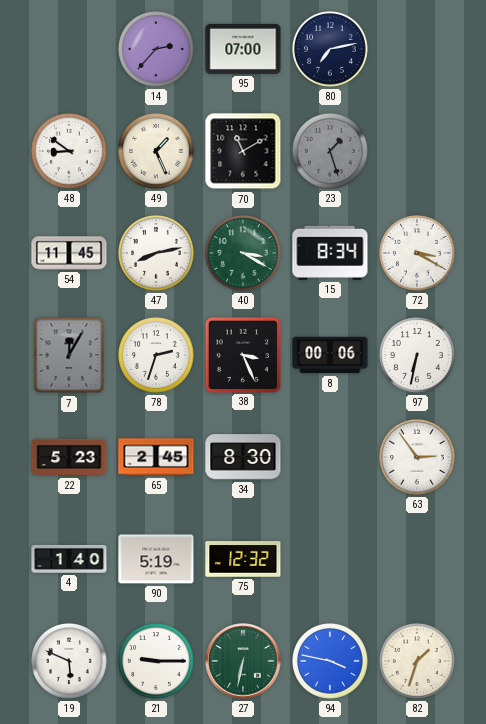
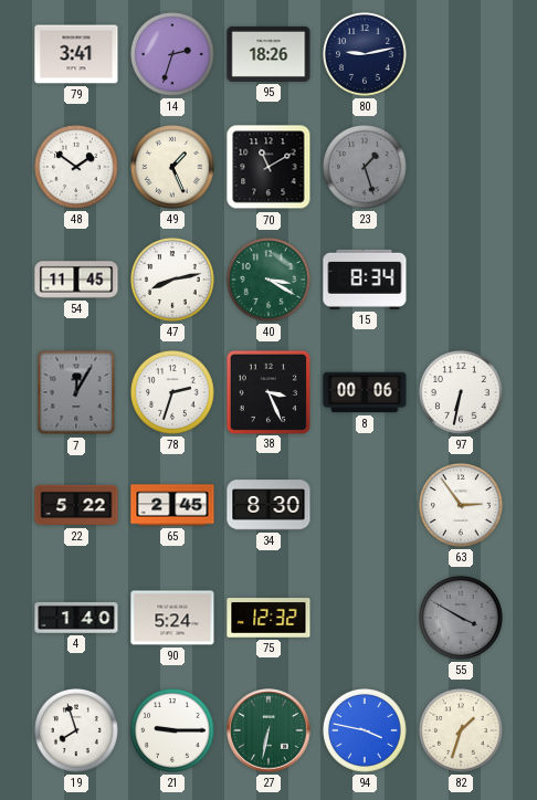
79: none -> 3:41 (76, 54)
14: 2:37 -> 2:33 (173, 55)
95: 07:00 -> 18:26 (268, 54)
80: 7:13 -> 9:13 (366, 55)
48: 8:51 -> 1:51 (77, 168)
72: 3:20 -> none (418, 254)
22: 5:23 -> 5:22 (76, 505)
90: 5:19 -> 5:24 (172, 618)
55: none -> 3:50 (462, 619)
19: 5:49 -> 7:57 (77, 731)
